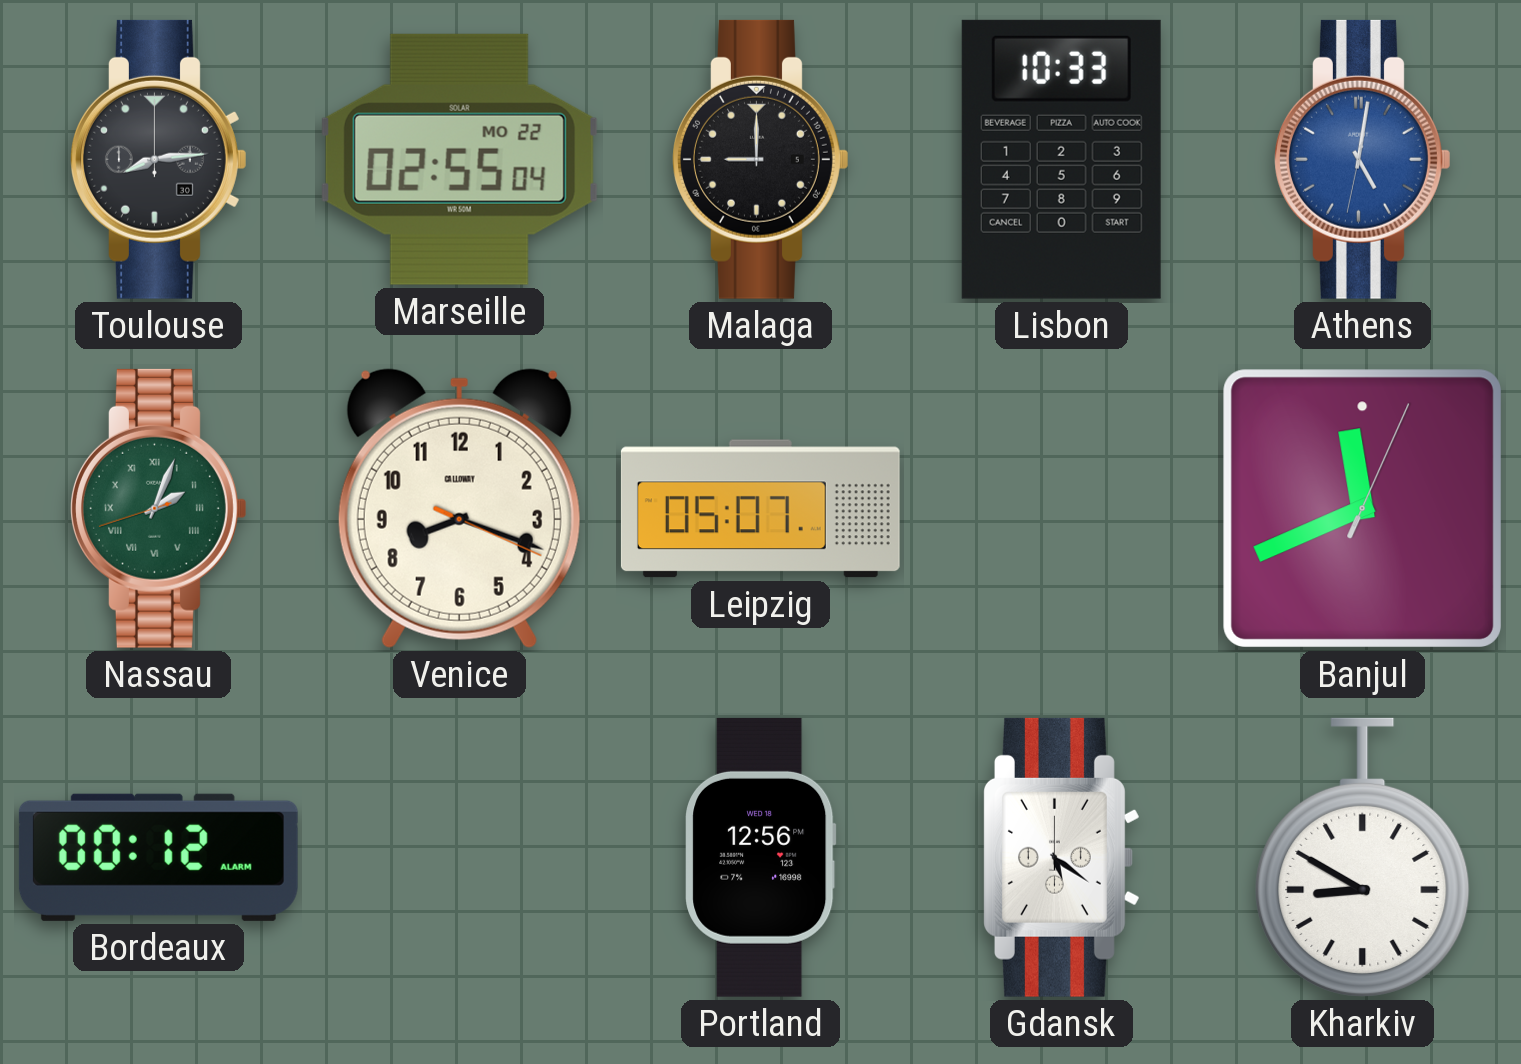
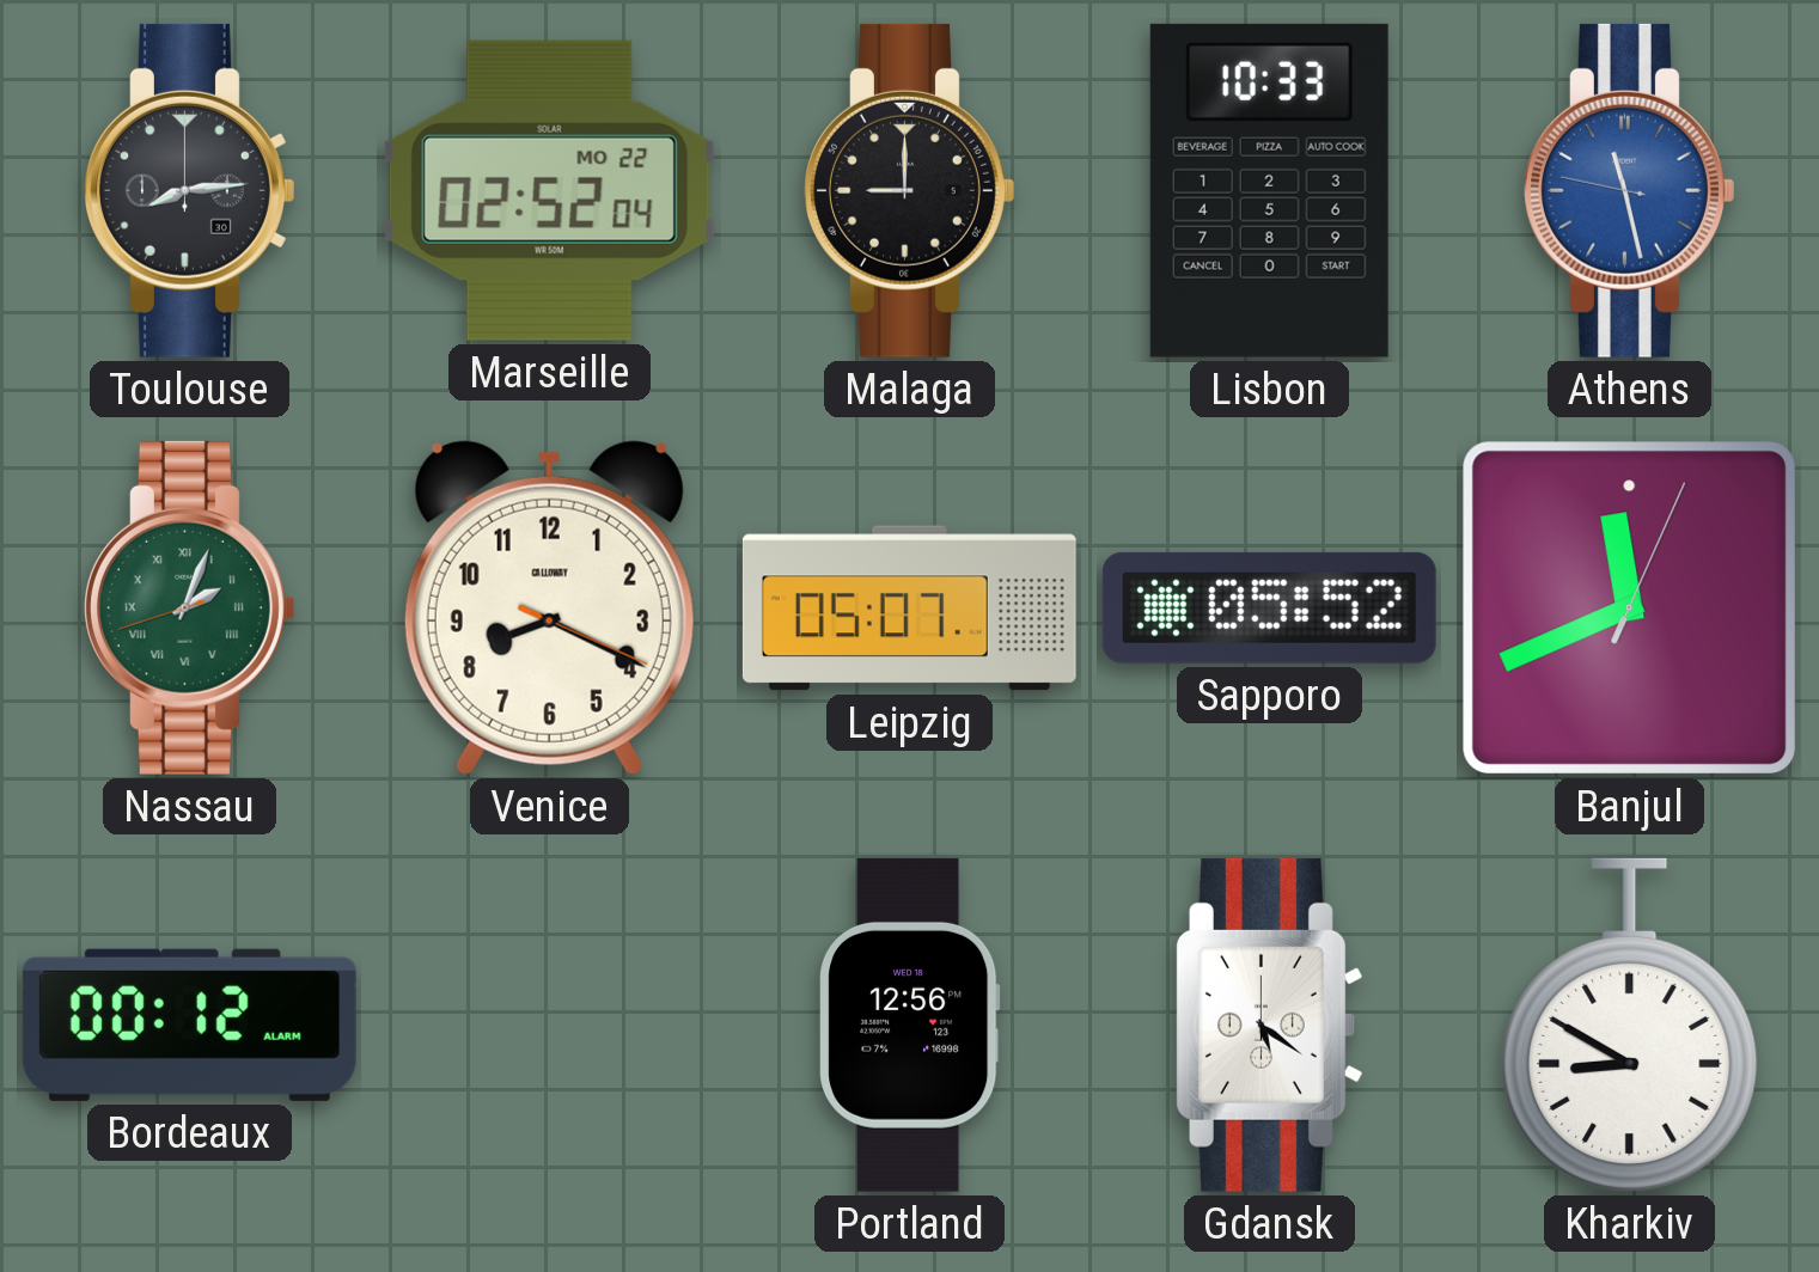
Marseille: 02:55 -> 02:52 (549, 190)
Athens: 5:01 -> 11:27 (1630, 190)
Venice: 8:18 -> 8:19 (549, 607)
Sapporo: none -> 05:52 (1269, 607)
